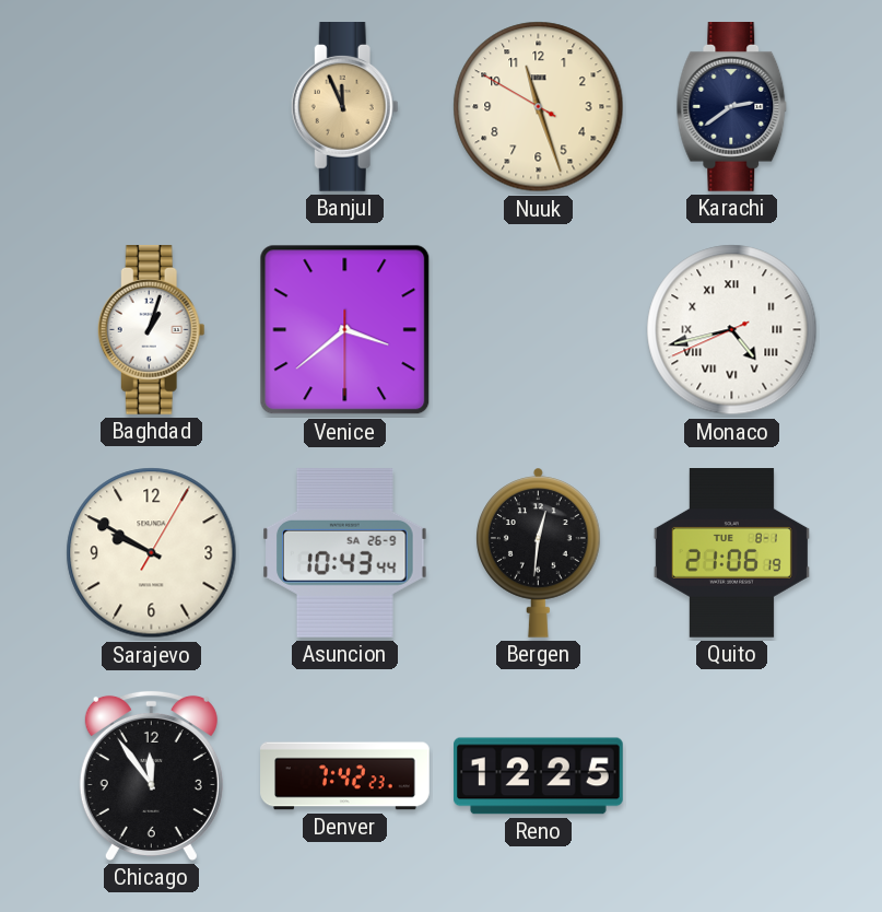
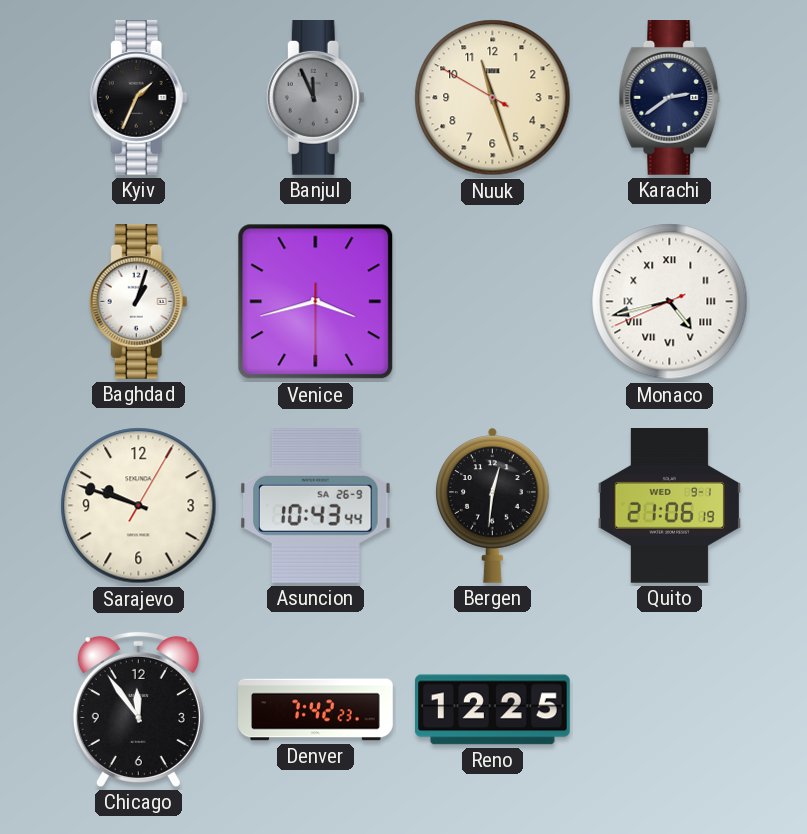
Kyiv: none -> 1:34 (138, 98)
Banjul dial: champagne -> grey (315, 98)
Venice: 3:38 -> 3:42 (316, 302)
Sarajevo: 9:50 -> 9:48 (139, 506)
Quito date: TUE 8-1 -> WED 9-1 (669, 506)
